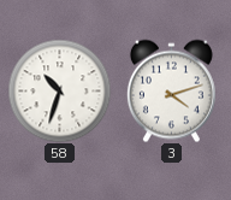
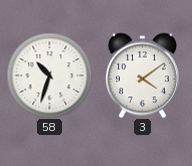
3: 4:12 -> 4:09 (142, 75)
